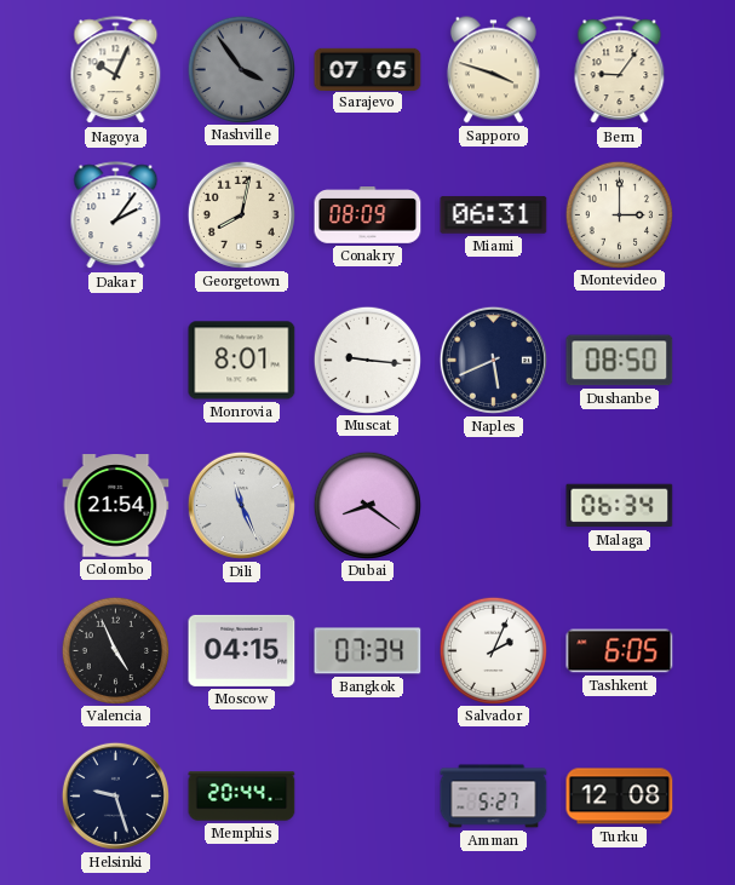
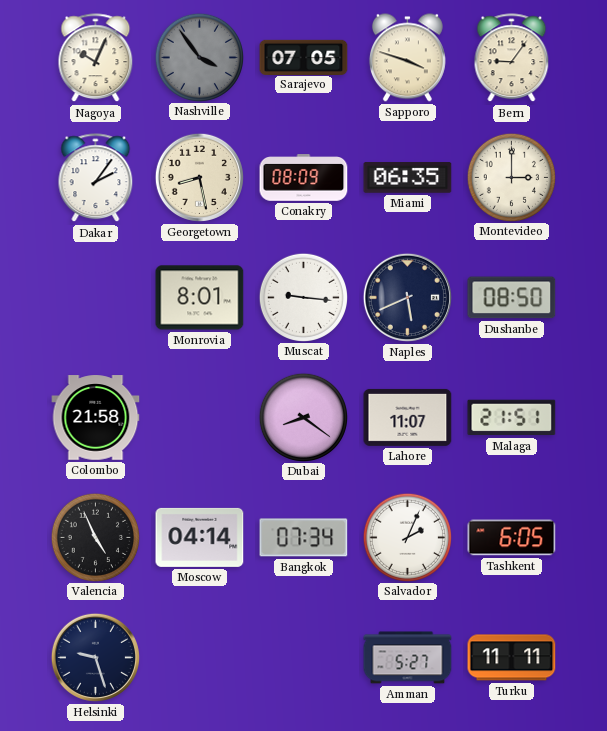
Georgetown: 8:02 -> 8:28 (199, 177)
Miami: 06:31 -> 06:35 (408, 178)
Colombo: 21:54 -> 21:58 (96, 418)
Dili: 11:26 -> none (241, 505)
Lahore: none -> 11:07 (408, 417)
Malaga: 06:34 -> 21:51 (512, 418)
Moscow: 04:15 -> 04:14 (200, 537)
Memphis: 20:44 -> none (242, 797)
Turku: 12:08 -> 11:11 (512, 658)
